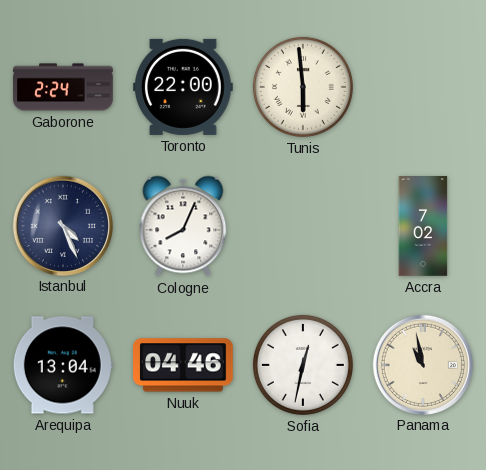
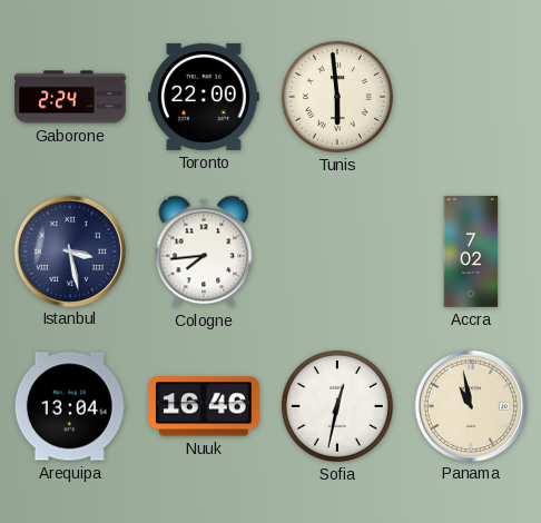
Istanbul: 4:26 -> 3:28 (69, 250)
Cologne: 8:04 -> 7:44 (204, 251)
Nuuk: 04:46 -> 16:46 (205, 406)
